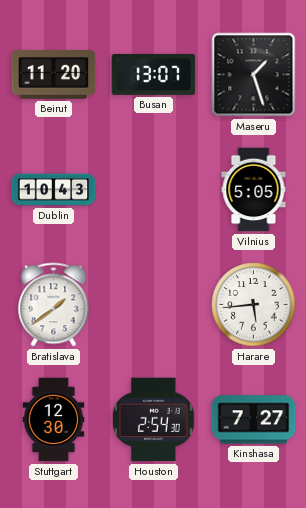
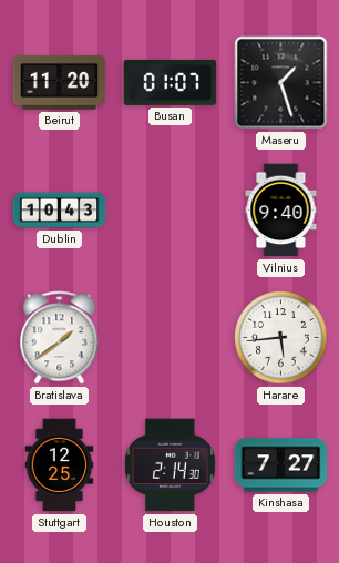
Busan: 13:07 -> 01:07 (171, 82)
Vilnius: 5:05 -> 9:40 (281, 211)
Stuttgart: 12:30 -> 12:25 (60, 465)
Houston: 2:54 -> 2:14 (169, 465)
